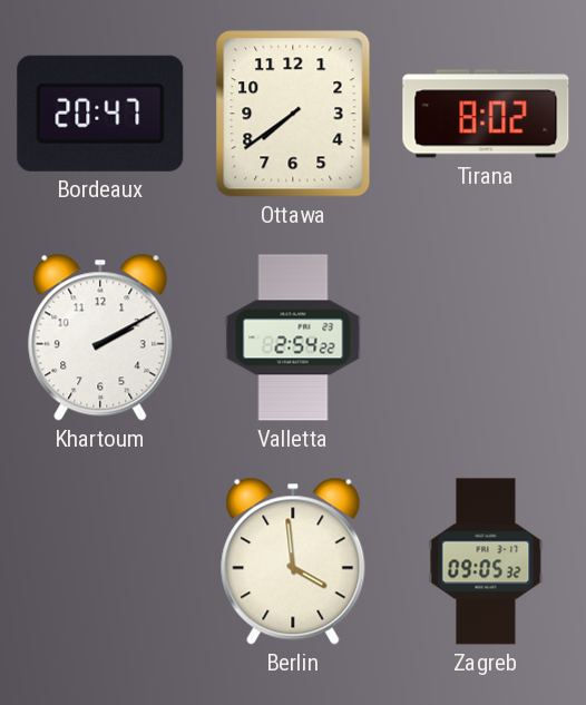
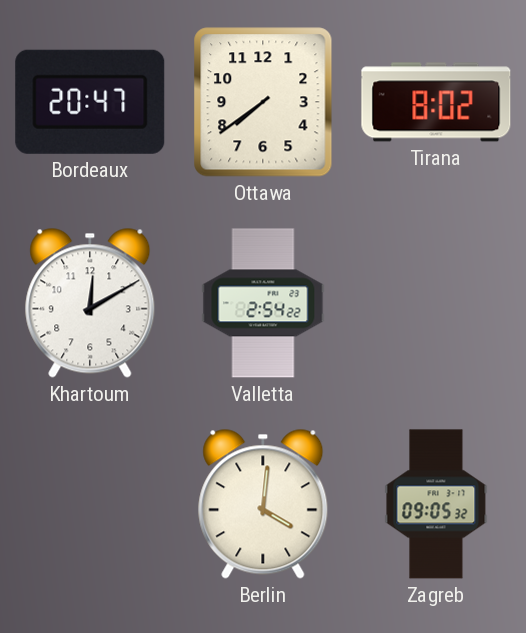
Khartoum: 2:10 -> 12:10 (90, 303)
Berlin: 3:59 -> 4:01 (263, 504)
